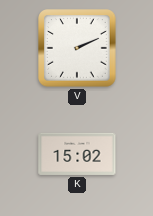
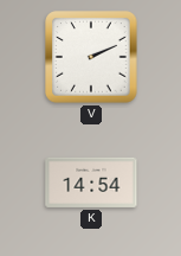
K: 15:02 -> 14:54 (91, 183)
